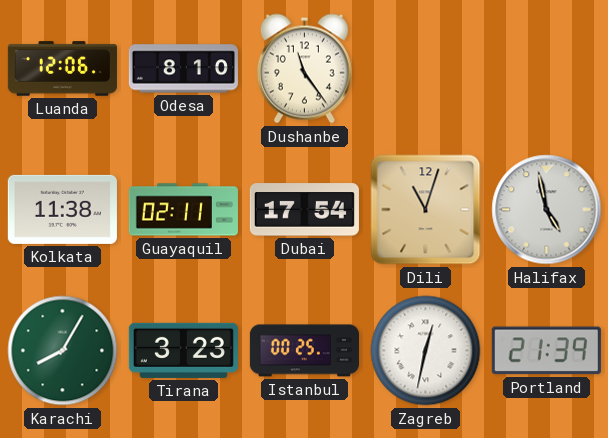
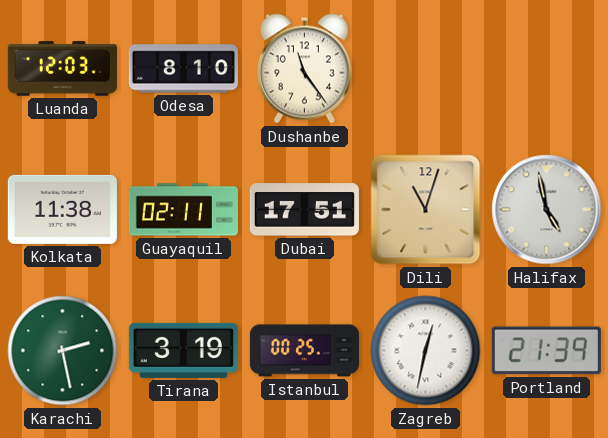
Luanda: 12:06 -> 12:03 (62, 69)
Dubai: 17:54 -> 17:51 (304, 210)
Karachi: 8:05 -> 2:28 (63, 351)
Tirana: 3:23 -> 3:19 (183, 350)
